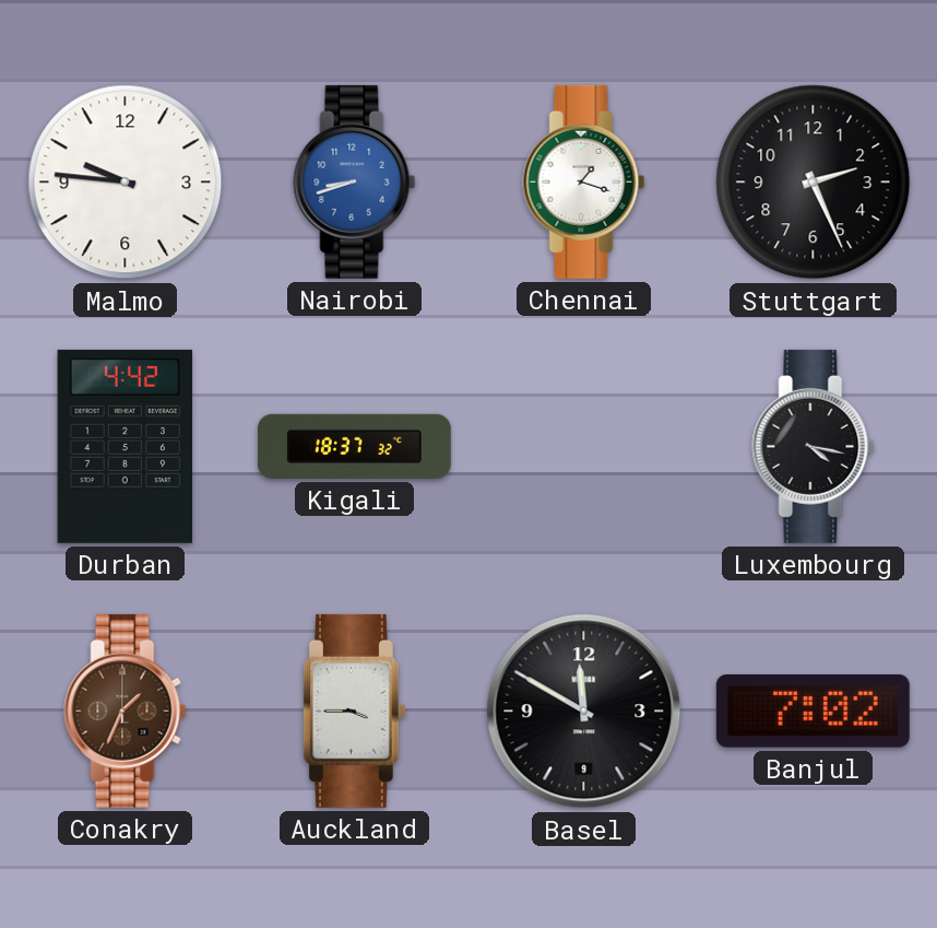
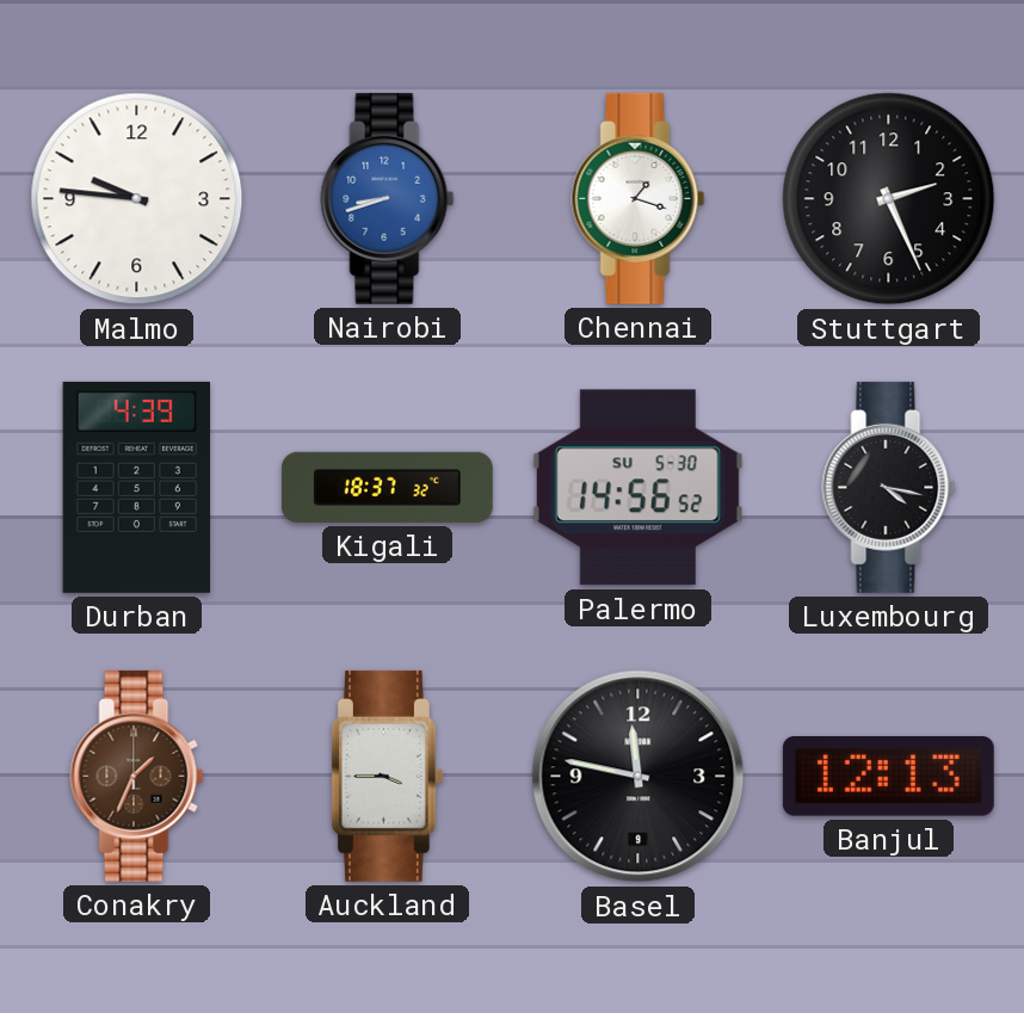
Durban: 4:42 -> 4:39 (137, 487)
Palermo: none -> 14:56 (637, 488)
Basel: 11:50 -> 11:47 (639, 777)
Banjul: 7:02 -> 12:13 (888, 777)
